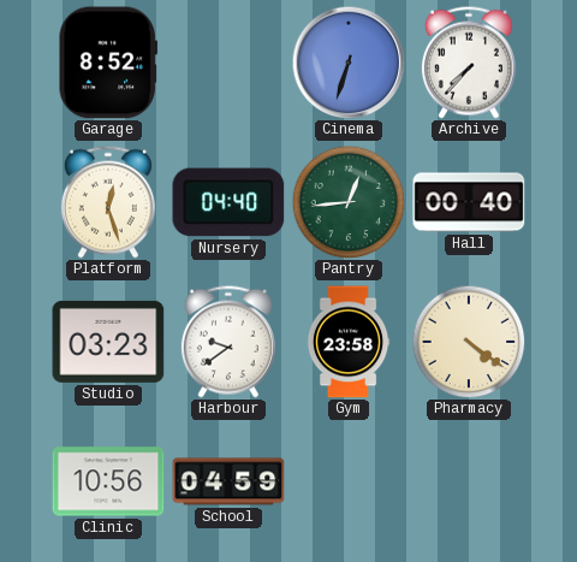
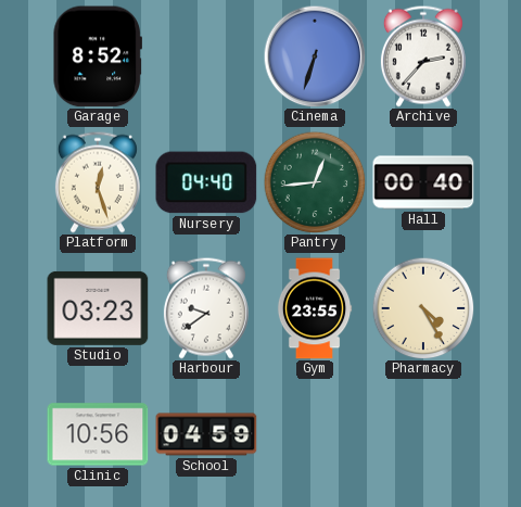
Archive: 7:37 -> 2:37 (423, 56)
Gym: 23:58 -> 23:55 (315, 308)
Pharmacy: 4:21 -> 4:25 (423, 308)
